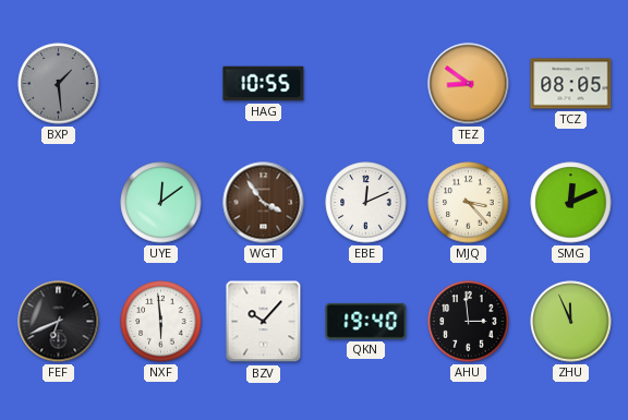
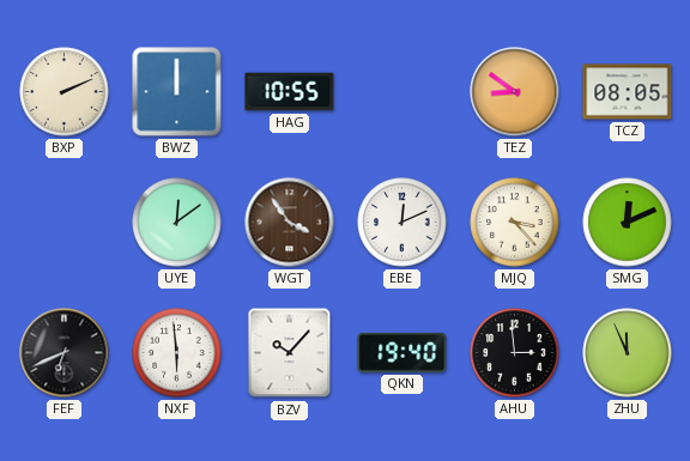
BXP: 1:29 -> 2:11 (65, 92)
BXP dial: grey -> cream (65, 92)
BWZ: none -> 12:00 (177, 92)
